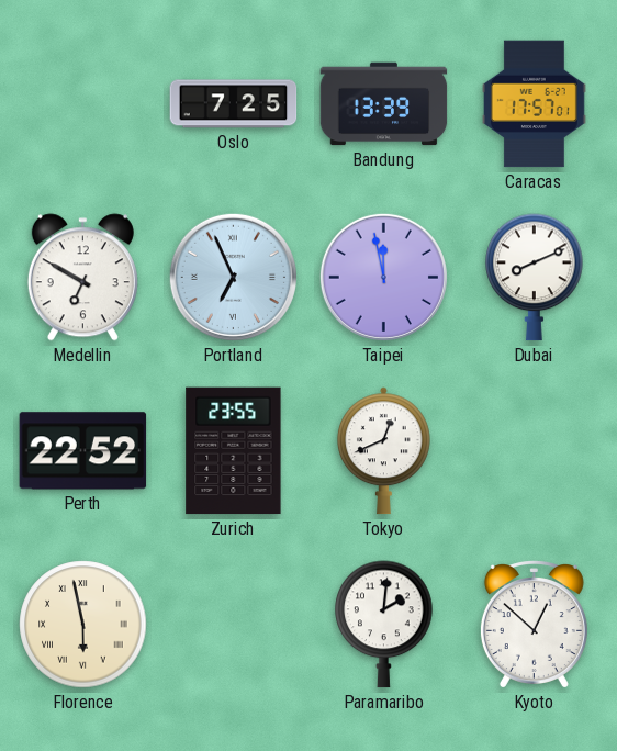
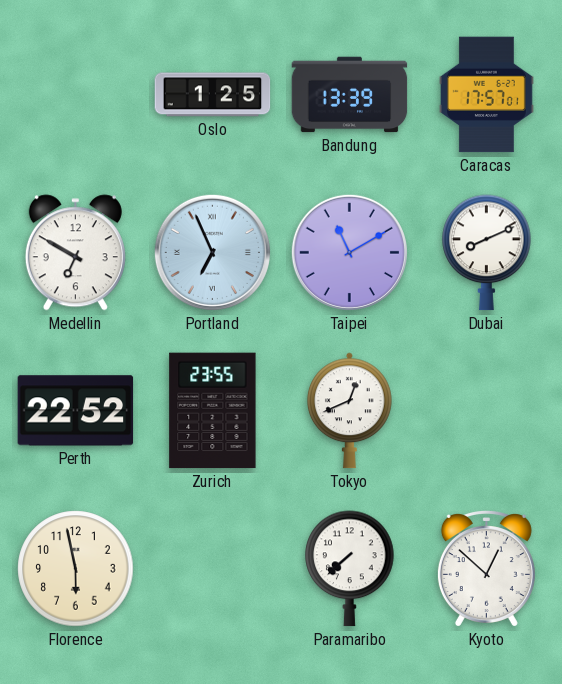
Oslo: 7:25 -> 1:25 (213, 95)
Taipei: 11:58 -> 11:10 (349, 252)
Florence numerals: Roman -> Arabic (76, 569)
Paramaribo: 2:01 -> 7:38 (350, 569)
